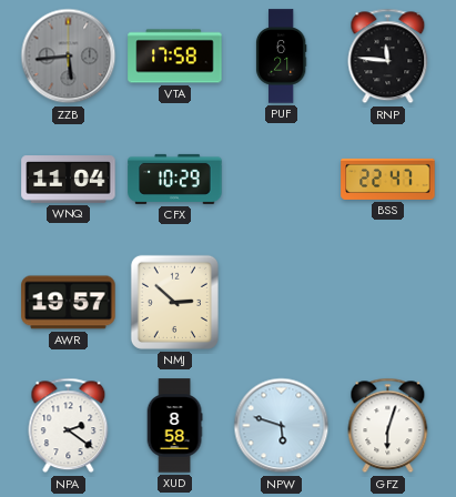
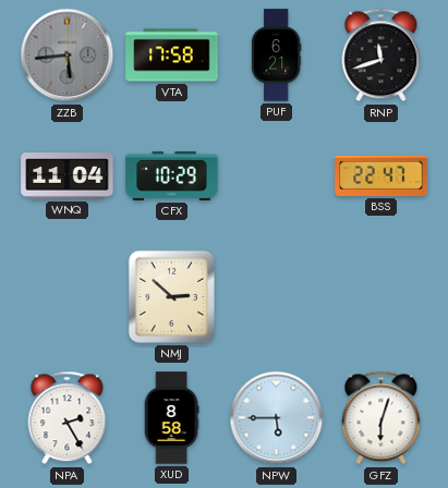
RNP: 11:46 -> 11:42 (382, 56)
AWR: 19:57 -> none (69, 303)
NPA: 2:21 -> 2:25 (68, 418)
NPW: 5:48 -> 5:45 (277, 418)
